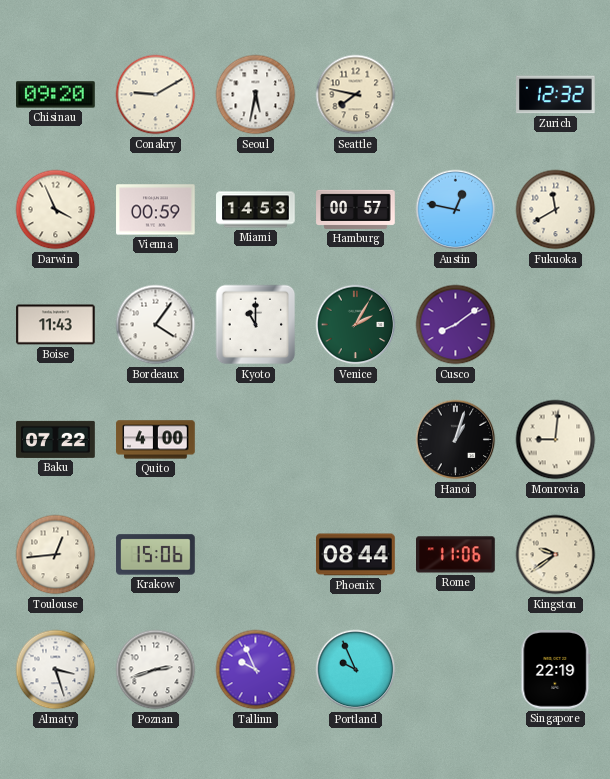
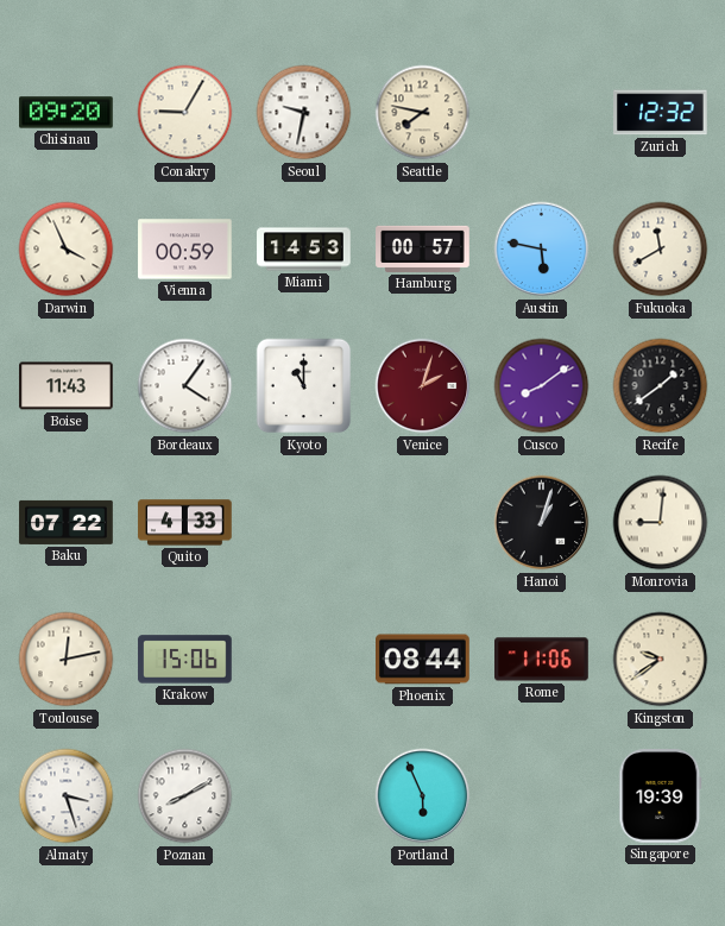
Conakry: 9:10 -> 9:05 (185, 113)
Seoul: 5:32 -> 9:32 (304, 113)
Austin: 12:47 -> 5:47 (542, 250)
Venice: 2:05 -> 2:03 (423, 386)
Venice dial: green -> burgundy (423, 386)
Recife: none -> 1:39 (661, 386)
Quito: 4:00 -> 4:33 (185, 523)
Toulouse: 12:44 -> 12:13 (67, 660)
Poznan: 2:42 -> 8:10 (185, 796)
Tallinn: 9:56 -> none (256, 670)
Portland: 9:56 -> 5:56 (423, 796)
Singapore: 22:19 -> 19:39 (661, 796)
